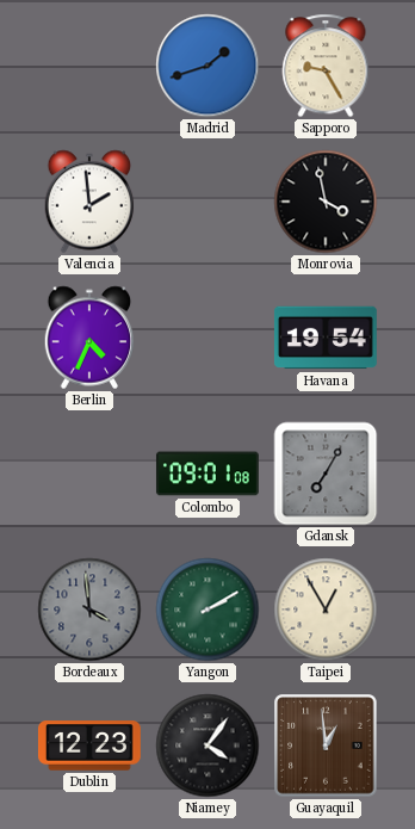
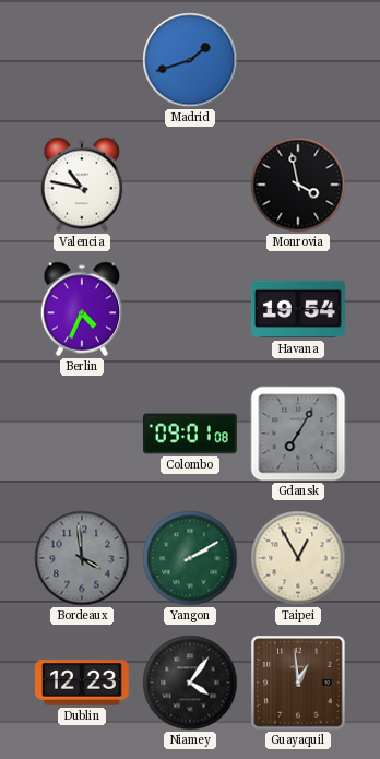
Sapporo: 9:25 -> none (326, 66)
Valencia: 1:59 -> 10:47 (82, 185)
